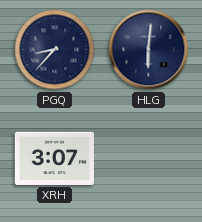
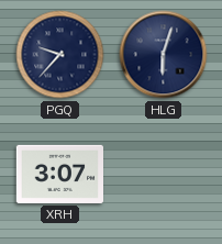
PGQ: 8:37 -> 9:37 (60, 55)
HLG: 6:01 -> 6:03 (164, 55)
